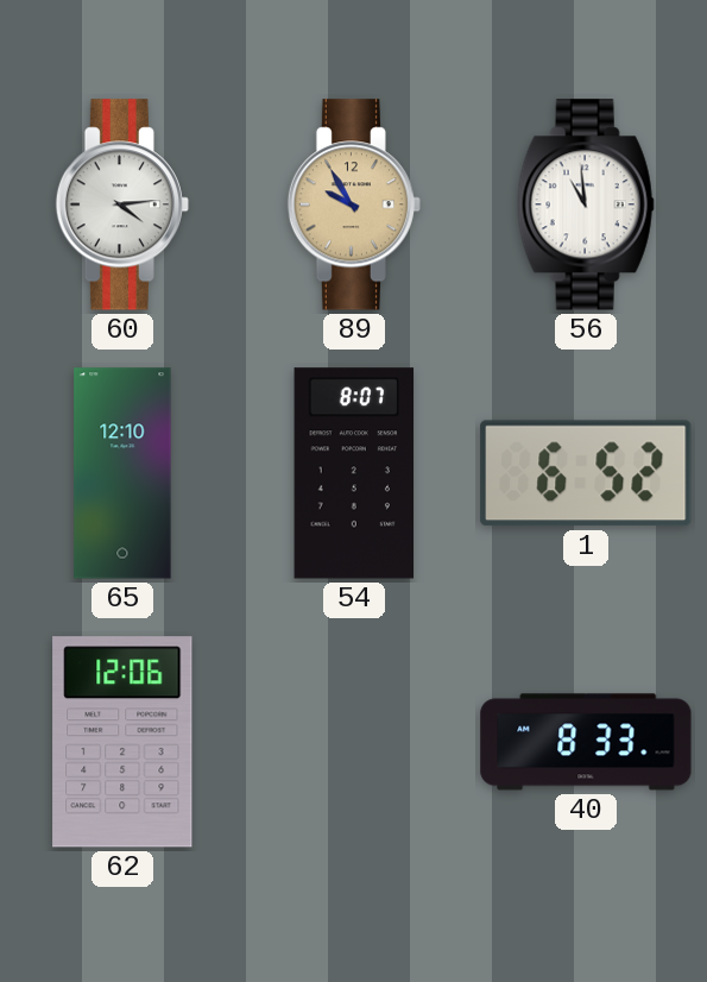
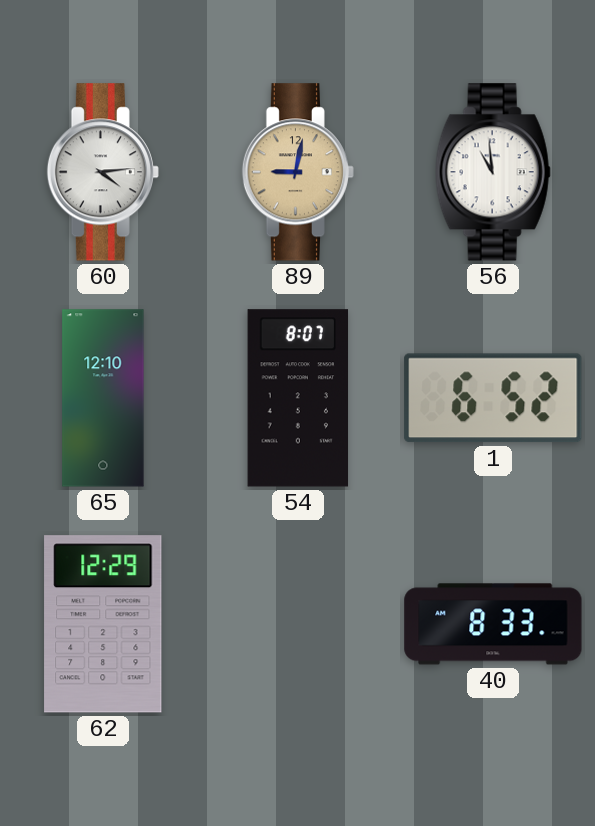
89: 9:55 -> 9:02 (297, 172)
62: 12:06 -> 12:29 (103, 624)
